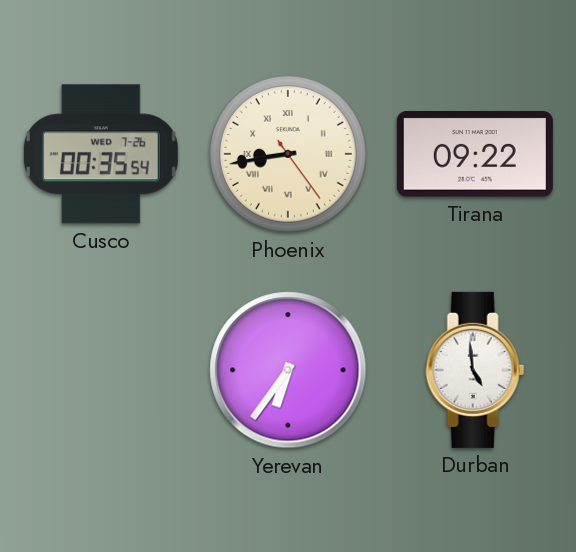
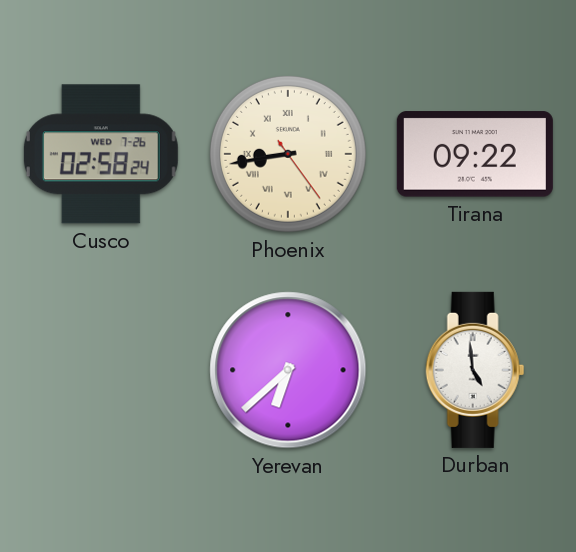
Cusco: 00:35 -> 02:58 (101, 154)
Yerevan: 6:36 -> 6:38 (288, 370)
